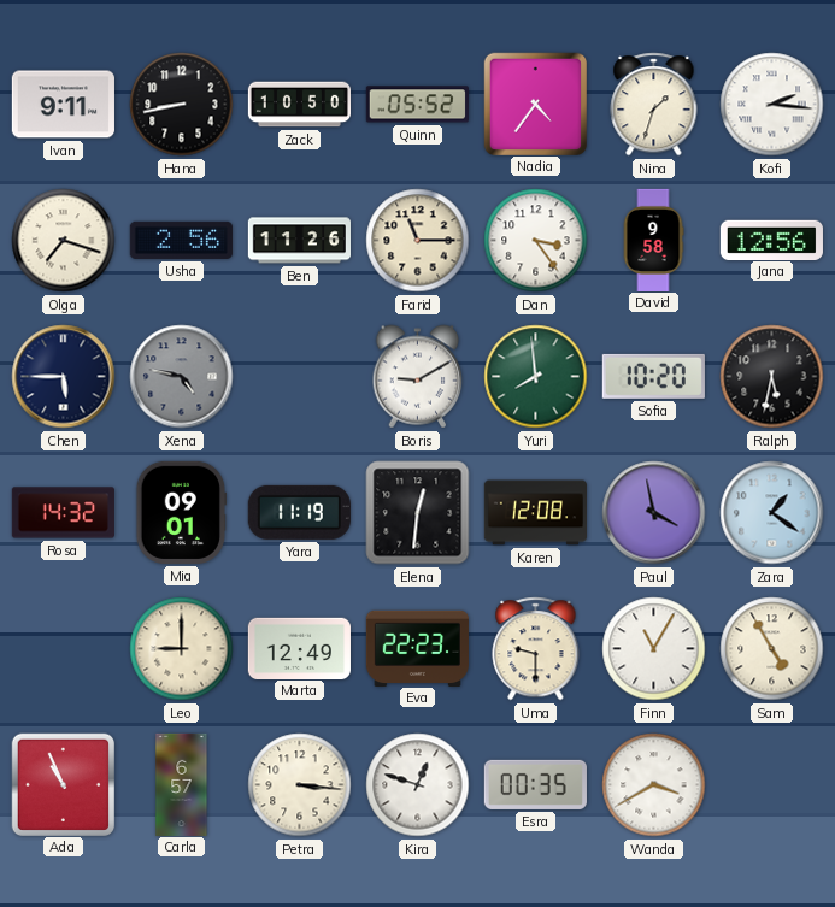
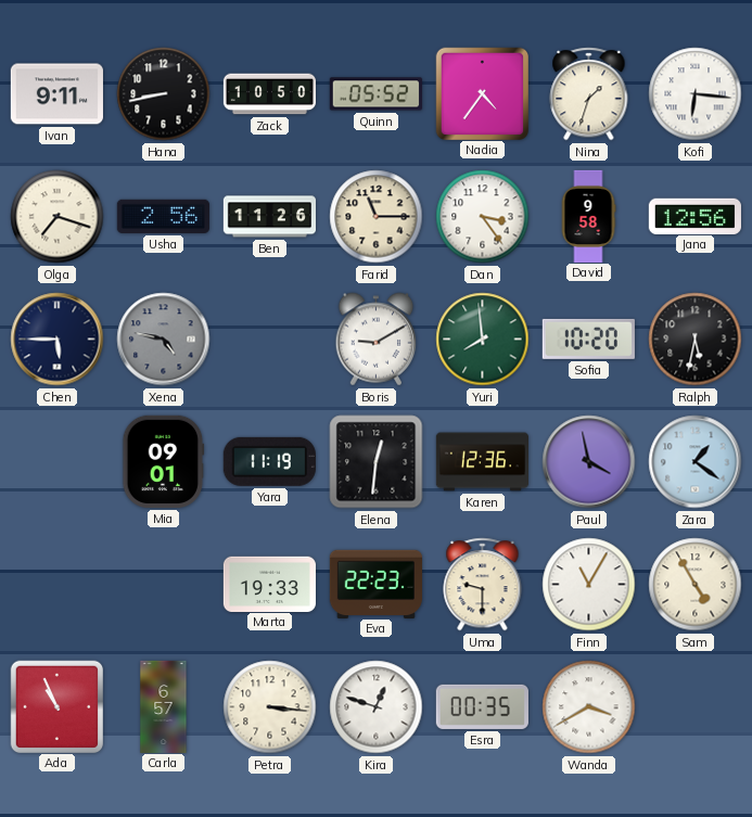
Kofi: 2:16 -> 6:16 (696, 94)
Rosa: 14:32 -> none (63, 513)
Karen: 12:08 -> 12:36 (482, 462)
Leo: 9:00 -> none (182, 649)
Marta: 12:49 -> 19:33 (269, 584)
